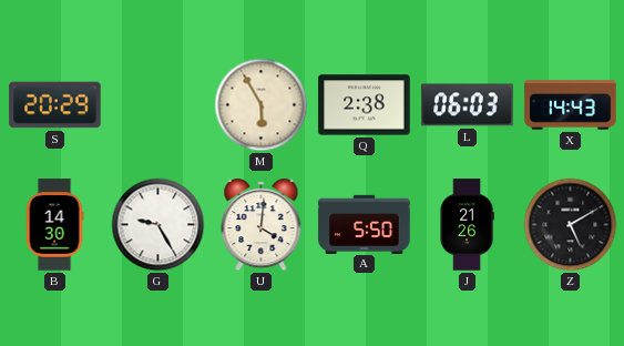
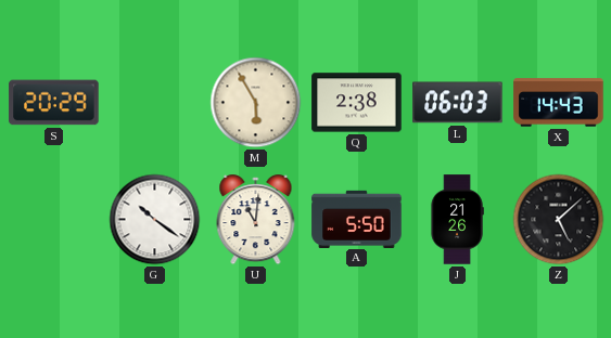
B: 14:30 -> none (54, 225)
G: 9:25 -> 10:21 (155, 220)
U: 4:01 -> 11:01 (256, 220)
Z: 5:10 -> 5:08 (559, 220)
